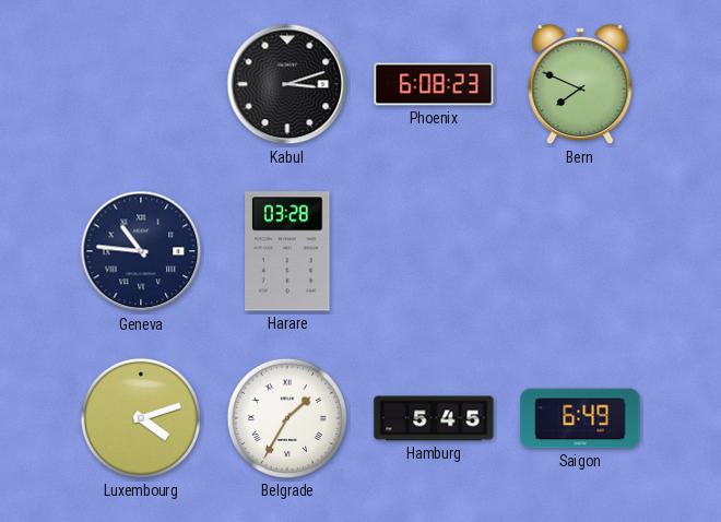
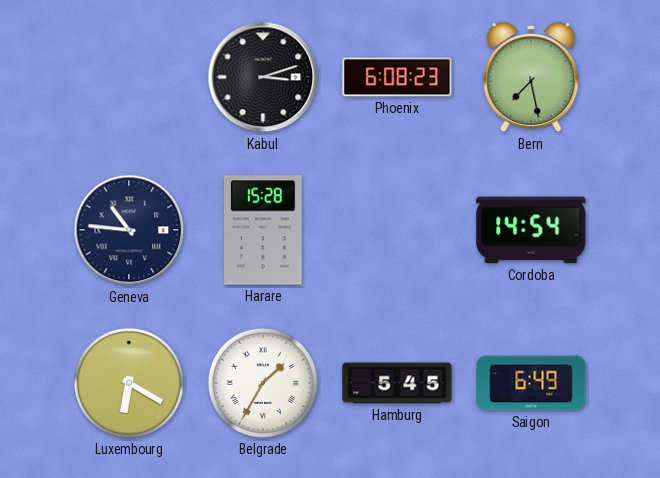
Bern: 7:49 -> 7:28 (531, 78)
Harare: 03:28 -> 15:28 (263, 230)
Cordoba: none -> 14:54 (531, 230)
Luxembourg: 4:12 -> 6:20 (129, 383)
